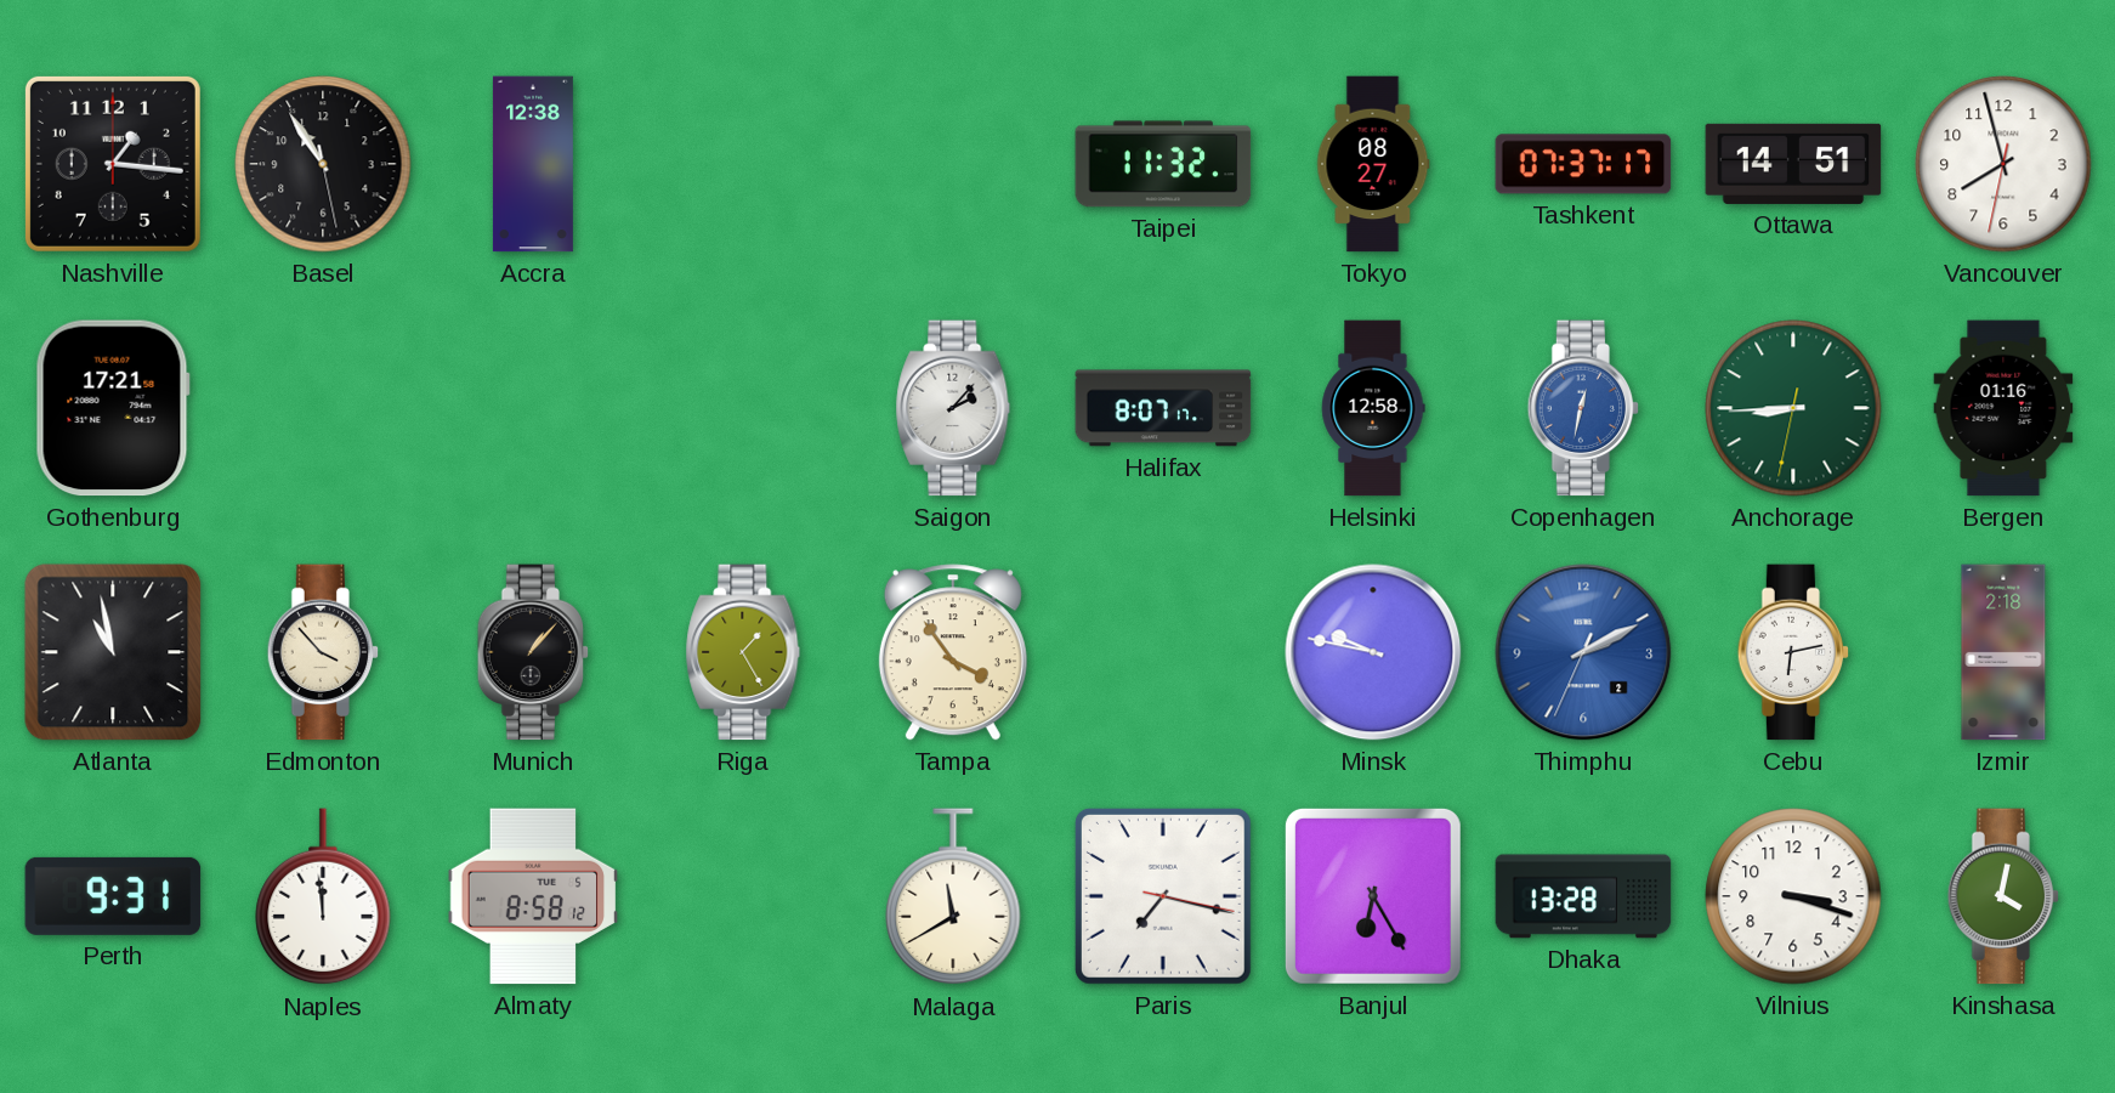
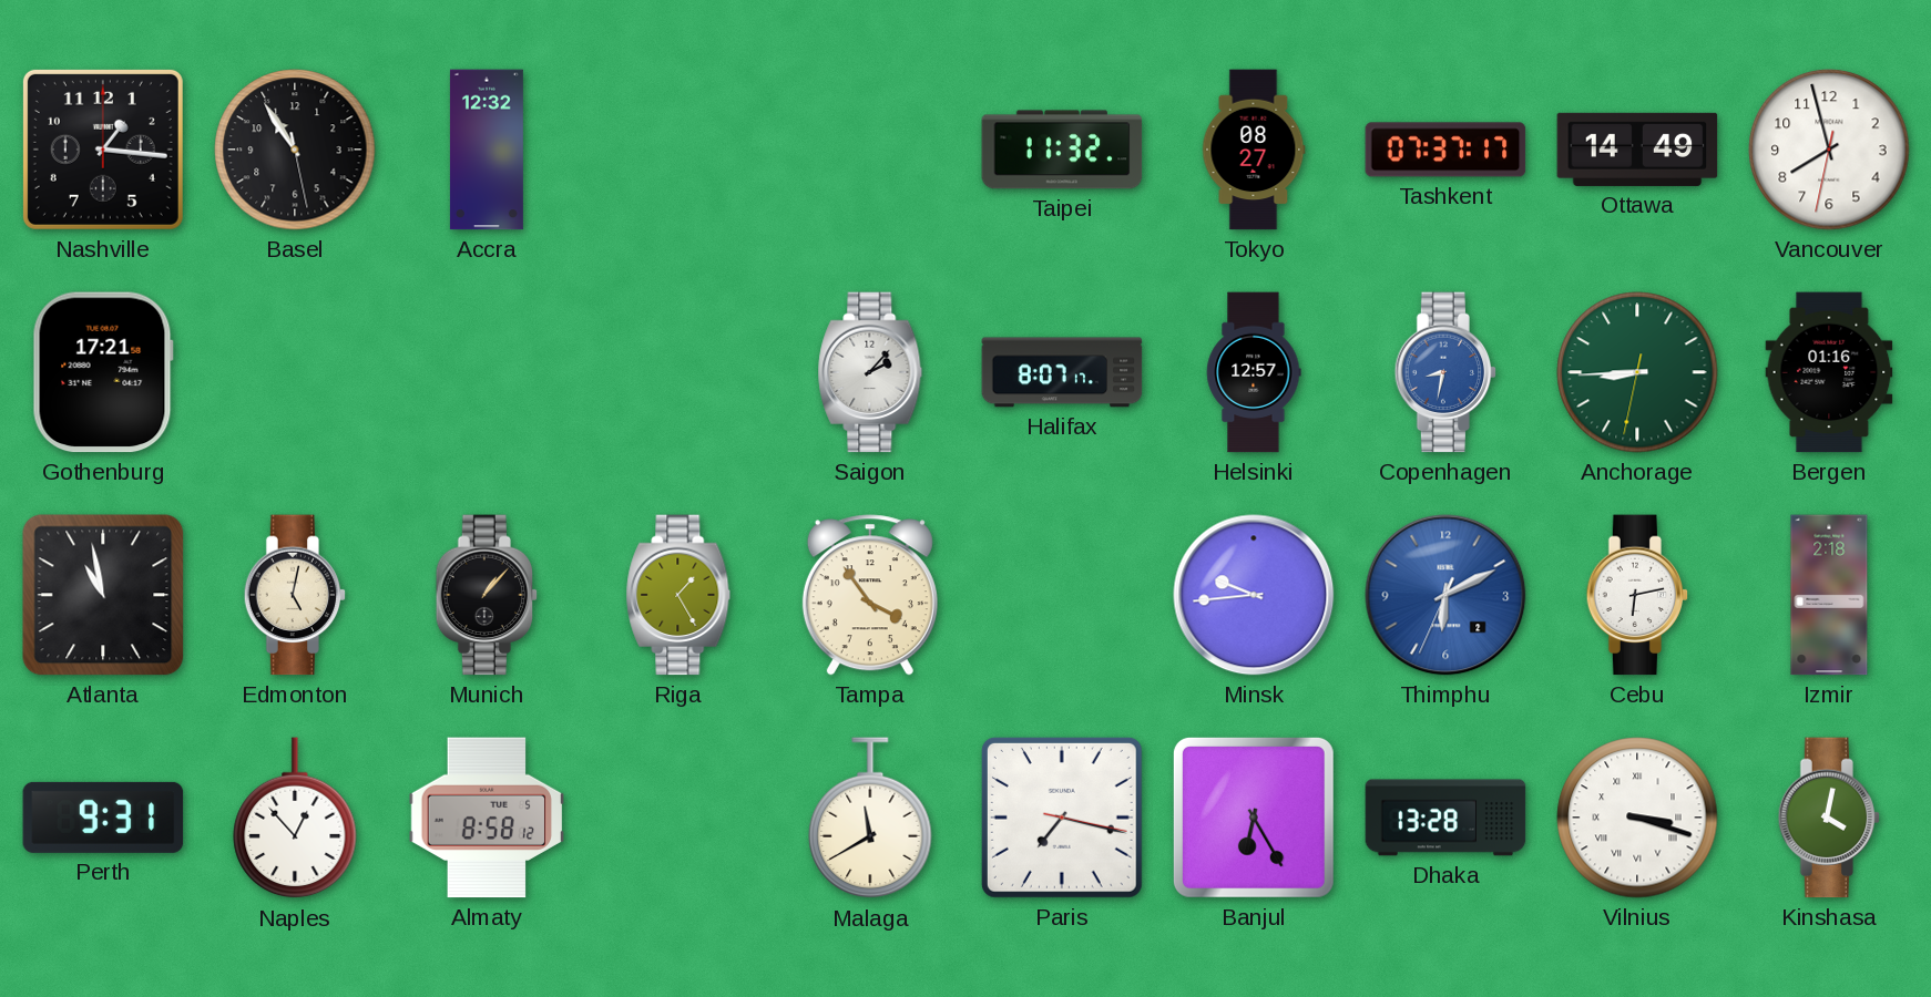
Accra: 12:38 -> 12:32 (487, 150)
Ottawa: 14:51 -> 14:49 (1637, 150)
Helsinki: 12:58 -> 12:57 (1254, 372)
Copenhagen: 12:32 -> 8:32 (1445, 372)
Edmonton: 3:53 -> 5:02 (295, 595)
Minsk: 9:47 -> 9:44 (1254, 595)
Thimphu: 2:10 -> 6:10 (1445, 595)
Naples: 11:59 -> 12:53 (295, 819)
Vilnius numerals: Arabic -> Roman (1637, 818)
